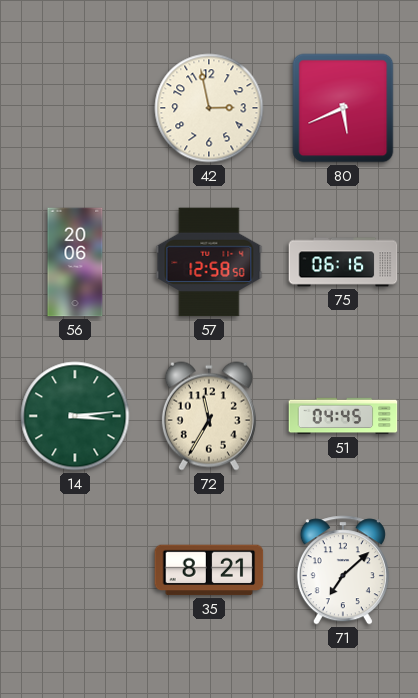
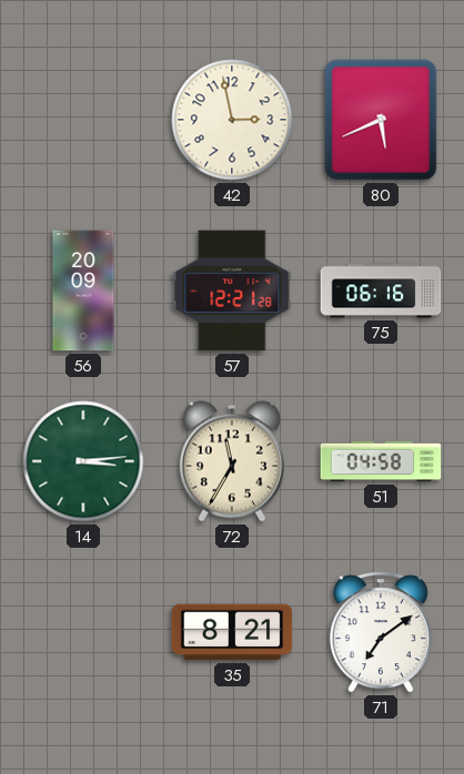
56: 20:06 -> 20:09 (83, 291)
57: 12:58 -> 12:21 (232, 291)
51: 04:45 -> 04:58 (381, 461)
71: 7:08 -> 7:09 (381, 632)
